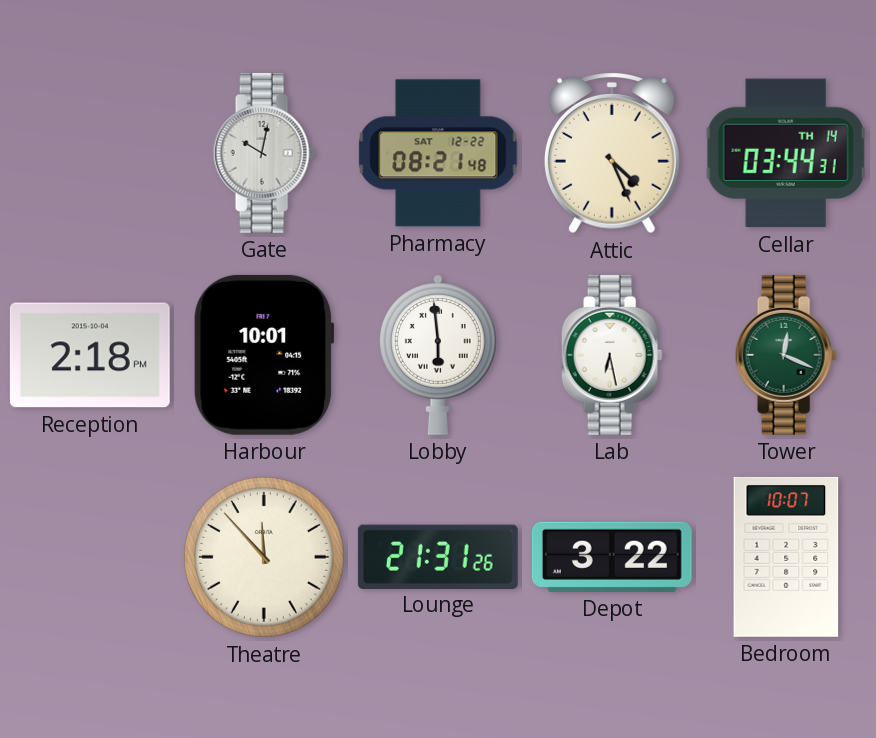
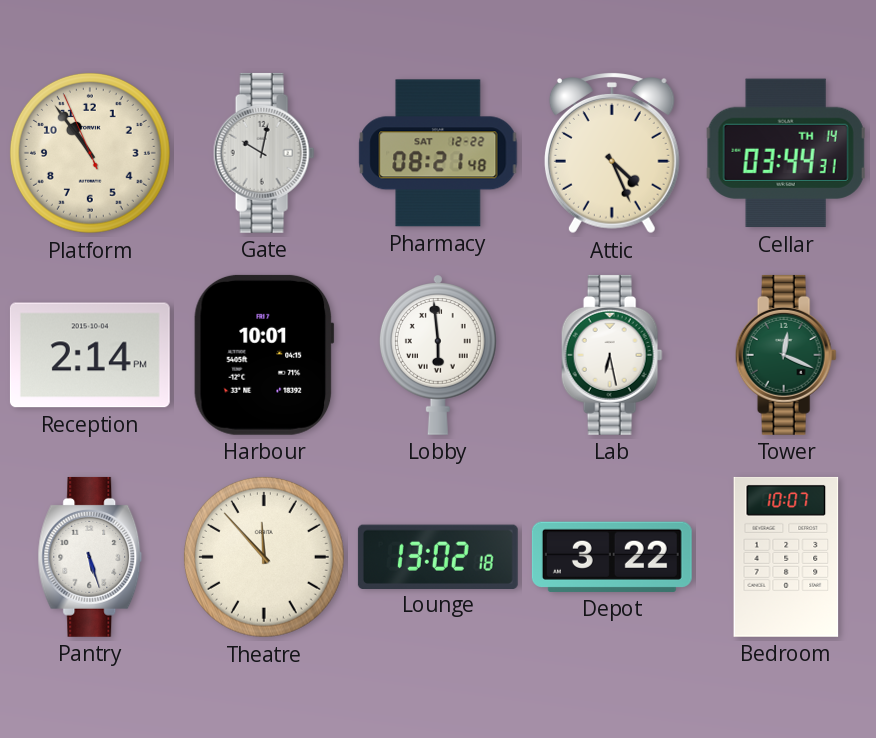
Platform: none -> 10:53 (90, 153)
Reception: 2:18 -> 2:14 (90, 355)
Pantry: none -> 5:27 (90, 557)
Lounge: 21:31 -> 13:02 (438, 556)
